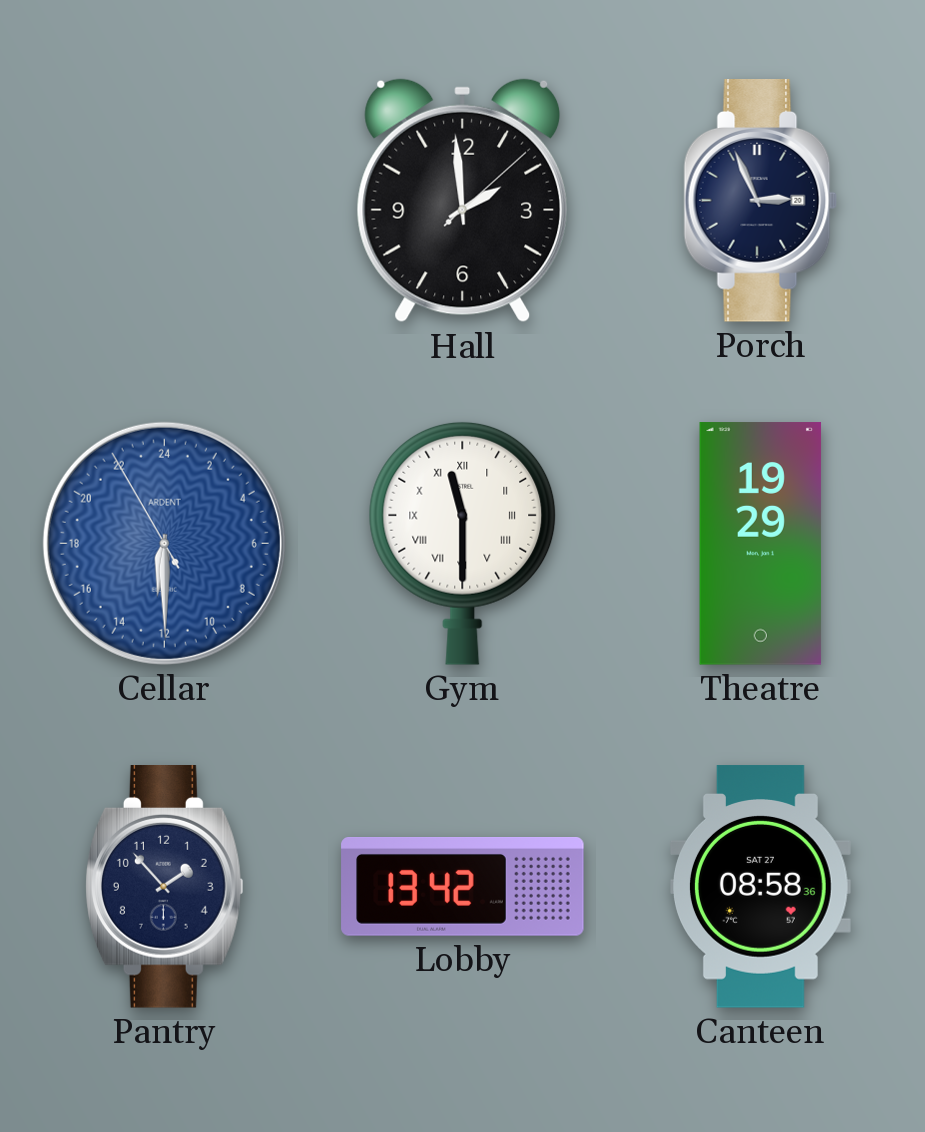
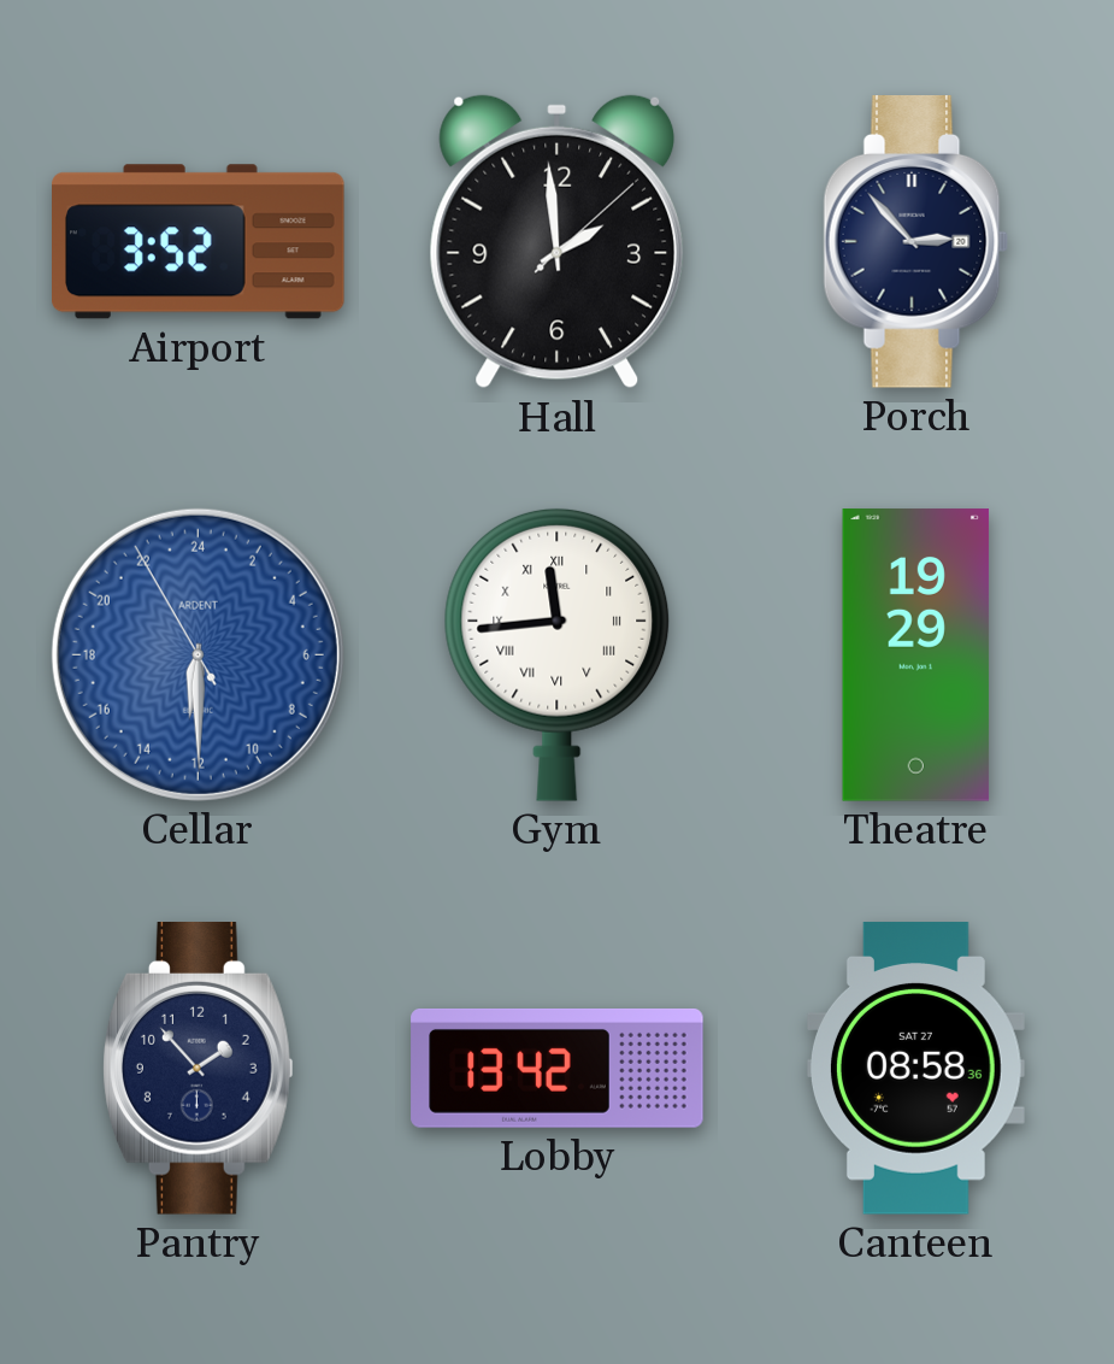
Airport: none -> 3:52 (199, 242)
Porch: 2:56 -> 2:53 (916, 242)
Gym: 11:30 -> 11:44 (558, 654)
